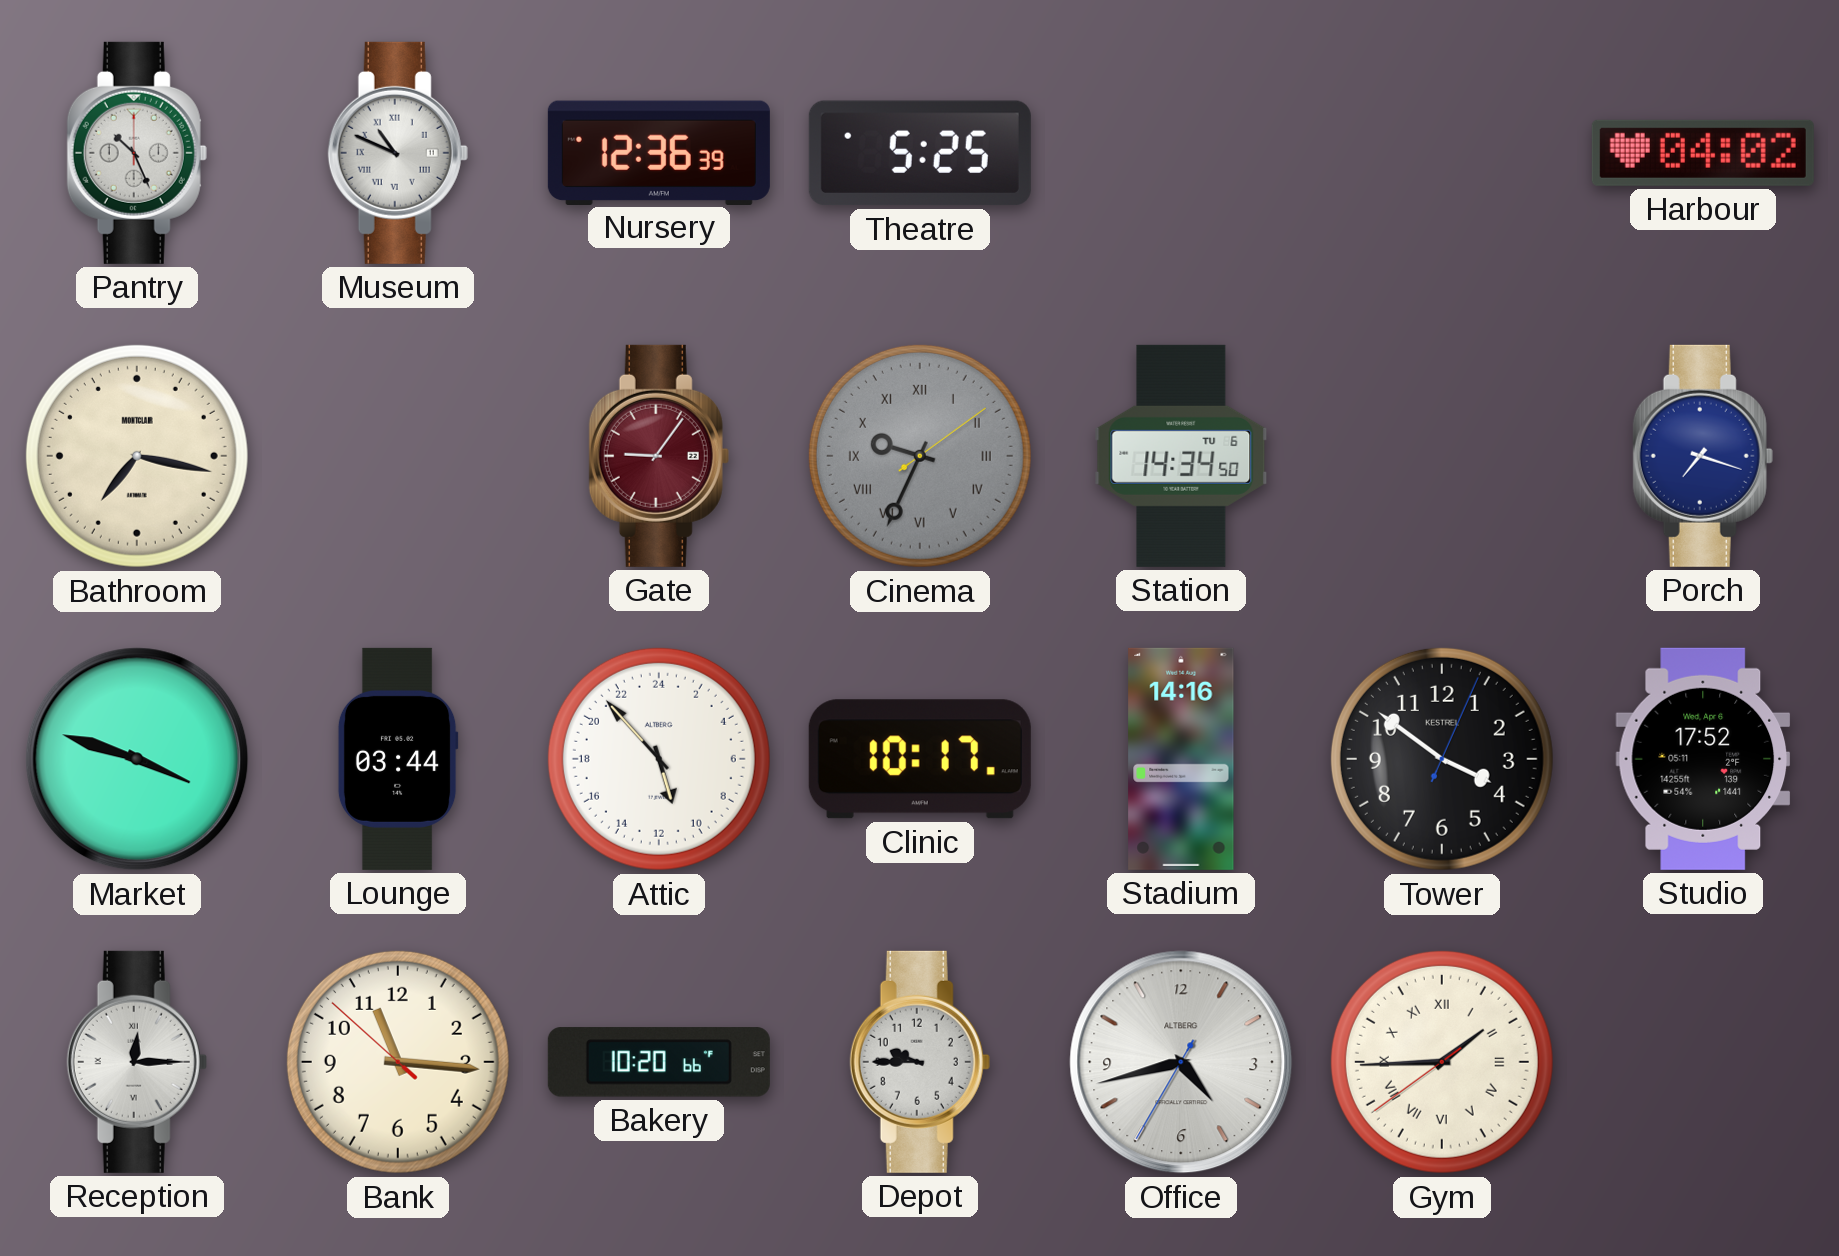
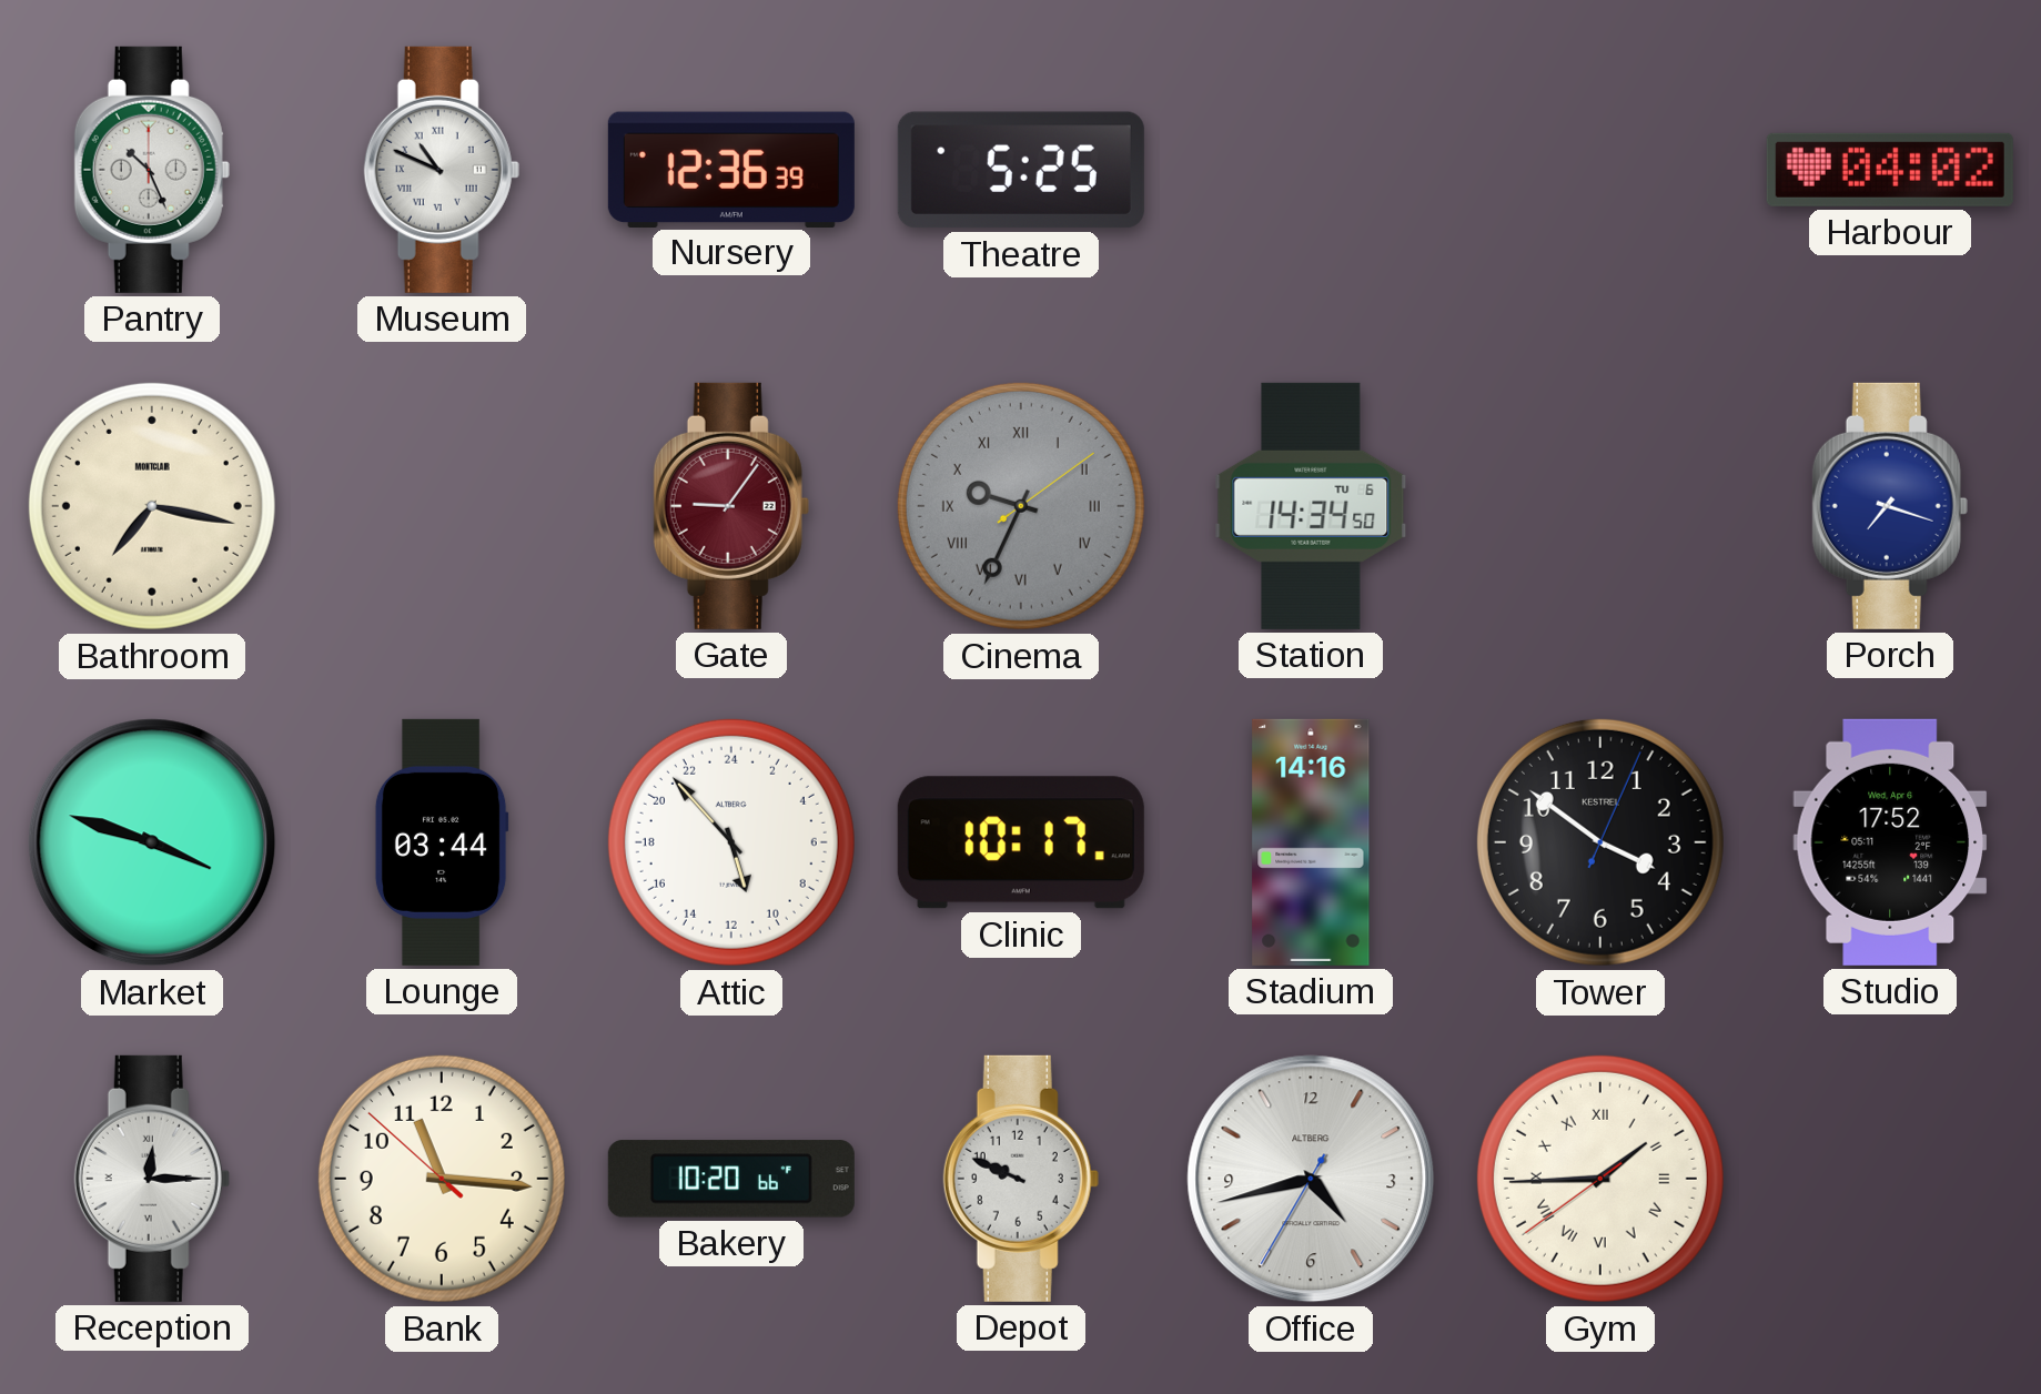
Depot: 9:45 -> 9:49 (1021, 1179)
